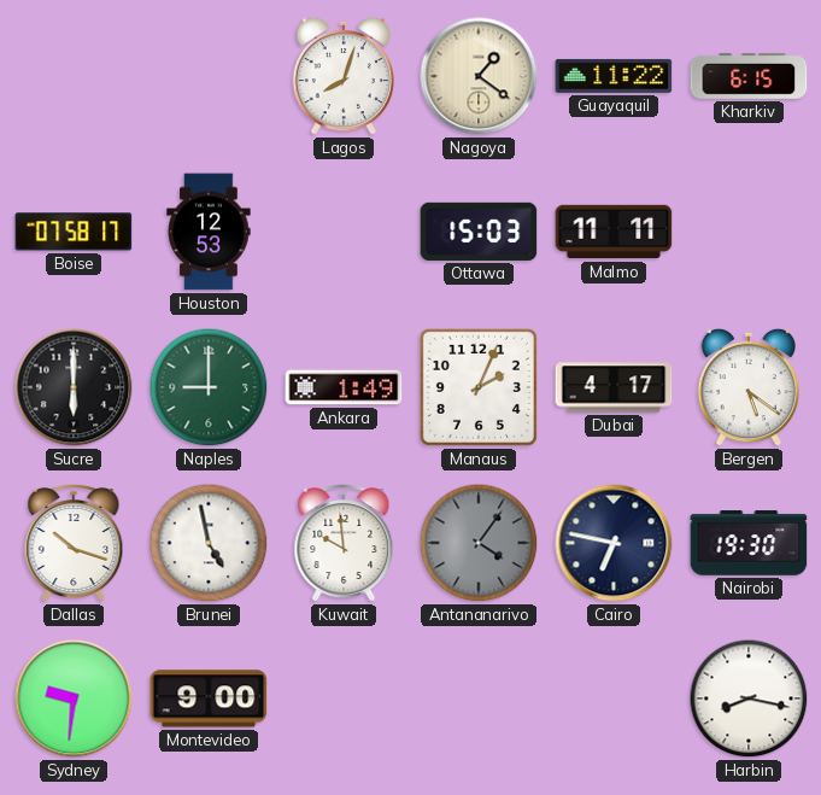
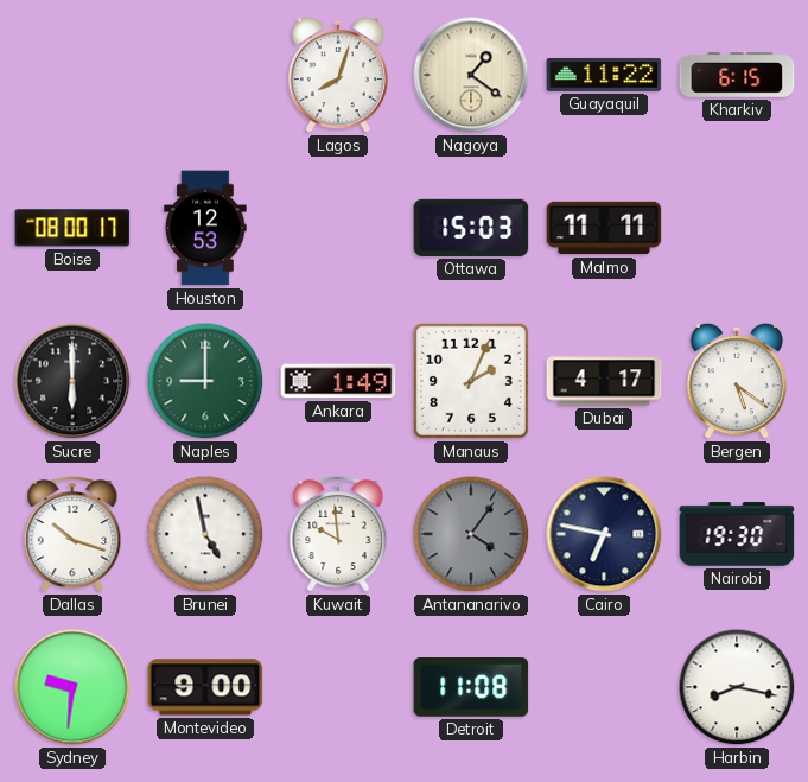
Boise: 07:58 -> 08:00 (72, 228)
Detroit: none -> 11:08 (471, 688)
